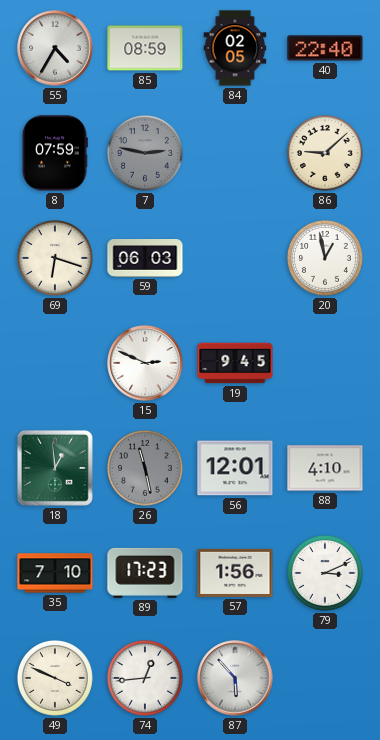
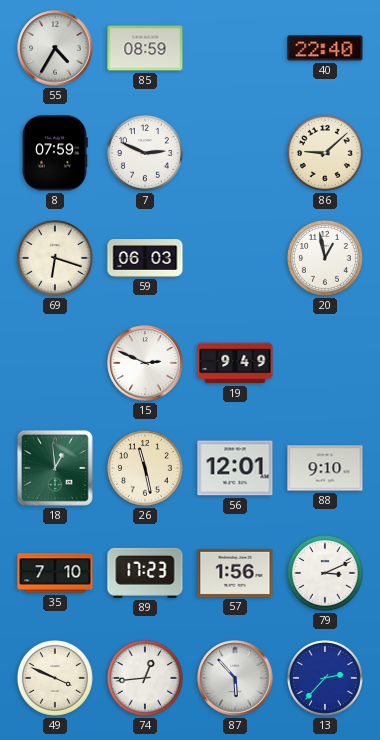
84: 02:05 -> none (235, 48)
7: 2:47 -> 2:49 (146, 154)
7 dial: grey -> white (146, 154)
19: 9:45 -> 9:49 (235, 363)
26 dial: grey -> cream (146, 469)
88: 4:10 -> 9:10 (325, 468)
13: none -> 2:37 (326, 679)
